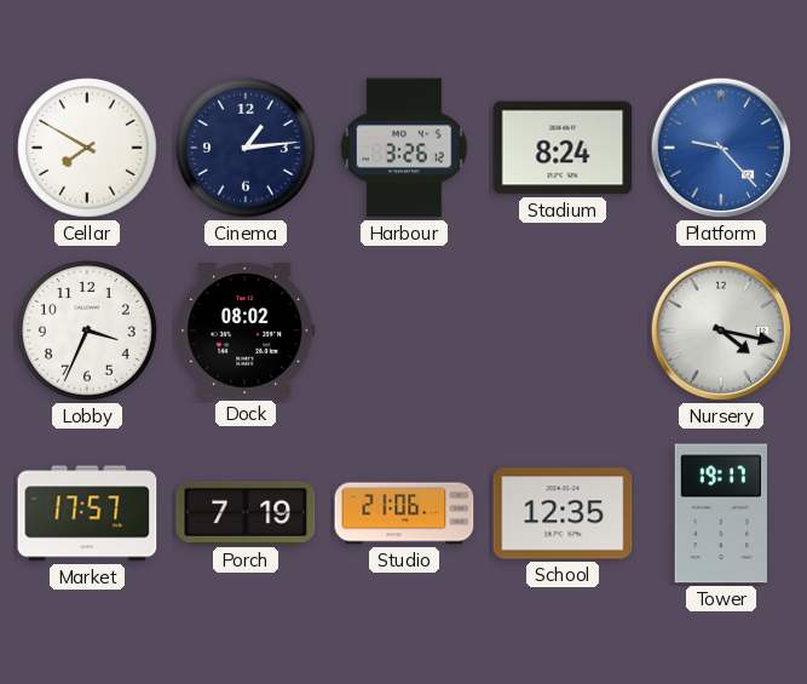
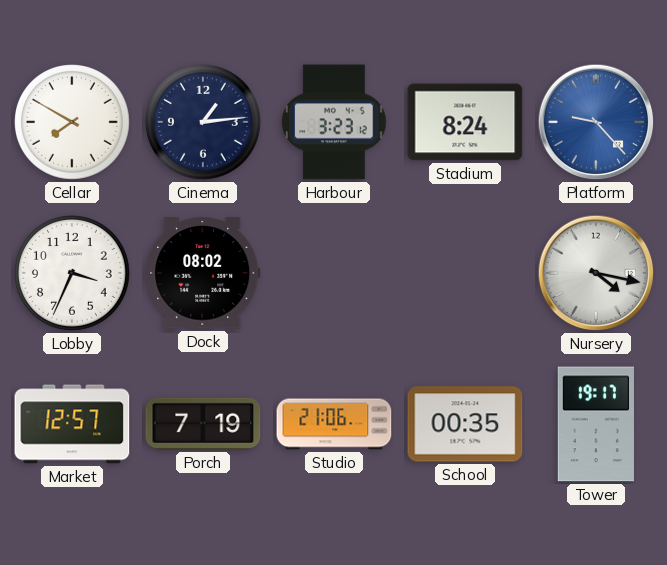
Harbour: 3:26 -> 3:23 (334, 122)
Market: 17:57 -> 12:57 (72, 424)
School: 12:35 -> 00:35 (465, 424)
